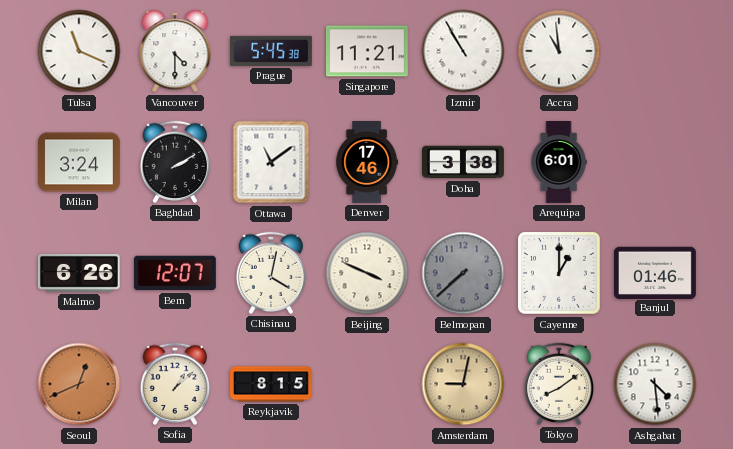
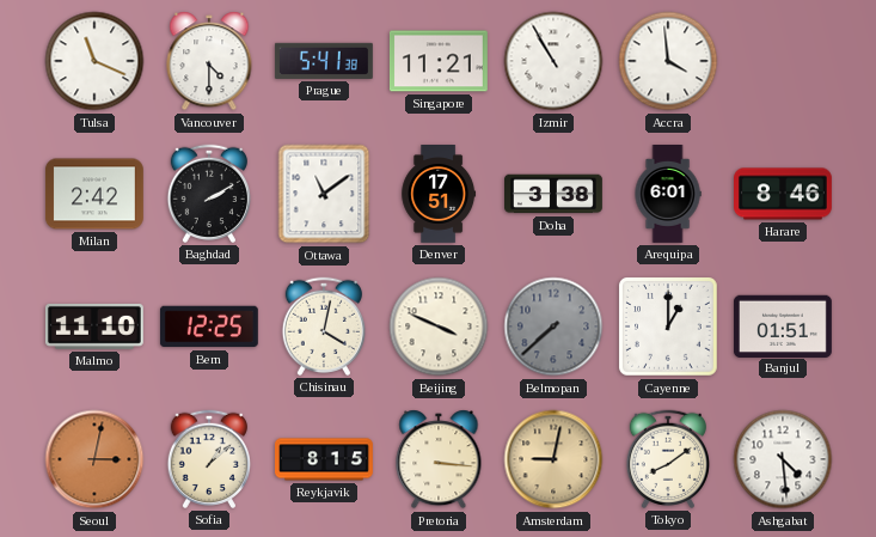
Prague: 5:45 -> 5:41 (324, 61)
Accra: 10:59 -> 3:59 (668, 61)
Milan: 3:24 -> 2:42 (94, 194)
Denver: 17:46 -> 17:51 (439, 195)
Harare: none -> 8:46 (784, 194)
Malmo: 6:26 -> 11:10 (94, 327)
Bern: 12:07 -> 12:25 (209, 327)
Banjul: 01:46 -> 01:51 (783, 325)
Seoul: 12:41 -> 3:02 (94, 459)
Pretoria: none -> 3:16 (439, 459)
